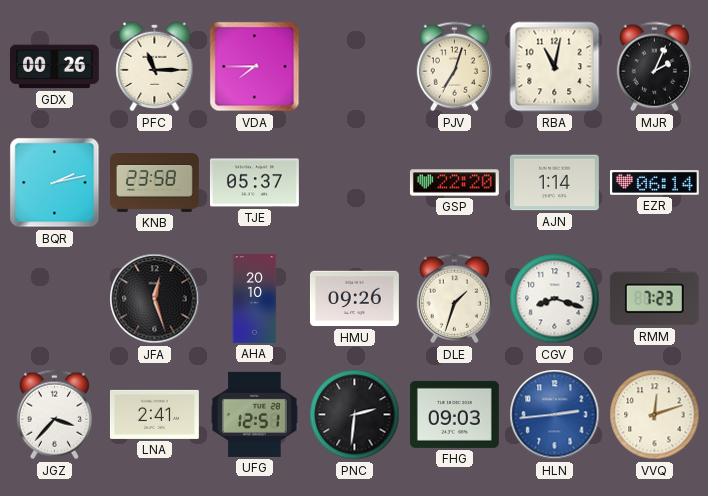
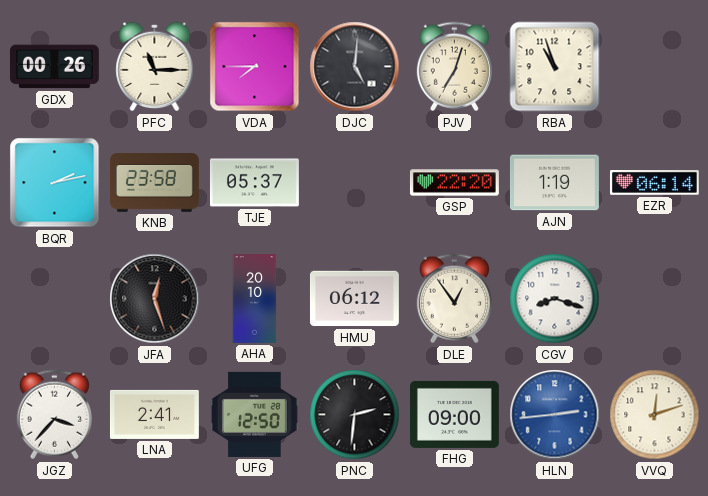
DJC: none -> 5:01 (355, 67)
RBA: 11:02 -> 10:57 (555, 67)
MJR: 2:04 -> none (654, 67)
AJN: 1:14 -> 1:19 (554, 183)
HMU: 09:26 -> 06:12 (354, 299)
DLE: 1:33 -> 12:54 (454, 299)
RMM: 7:23 -> none (654, 299)
UFG: 12:51 -> 12:50 (254, 414)
FHG: 09:03 -> 09:00 (454, 414)
